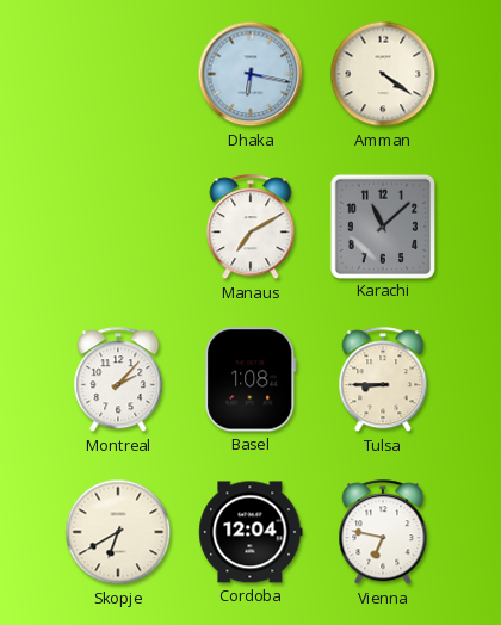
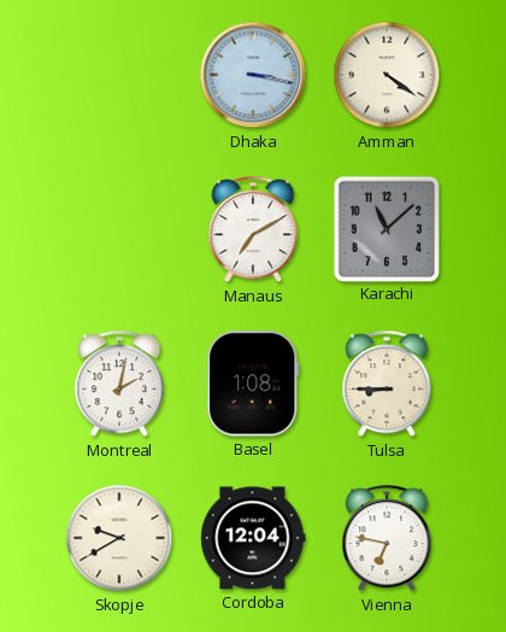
Dhaka: 6:17 -> 3:17 (253, 75)
Montreal: 2:07 -> 2:02 (119, 385)
Skopje: 6:40 -> 9:40 (119, 538)
